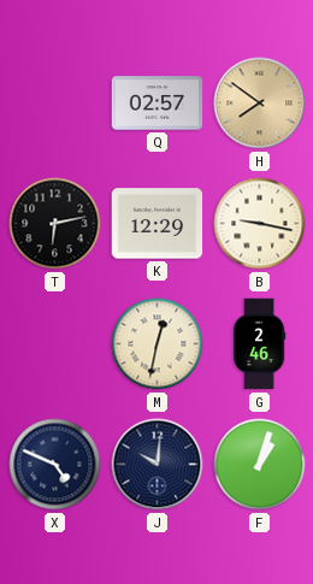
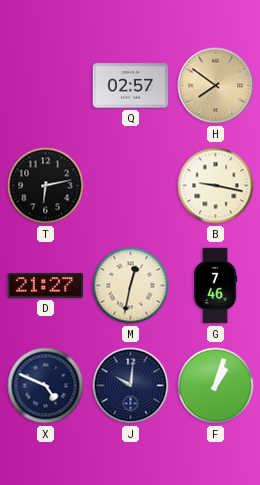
K: 12:29 -> none (158, 224)
D: none -> 21:27 (46, 285)
G: 2:46 -> 7:46 (216, 286)
